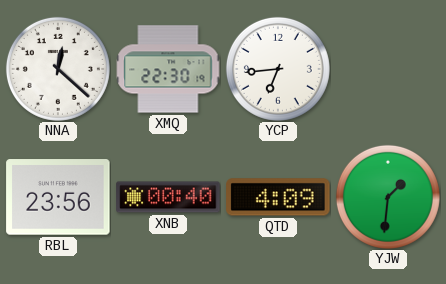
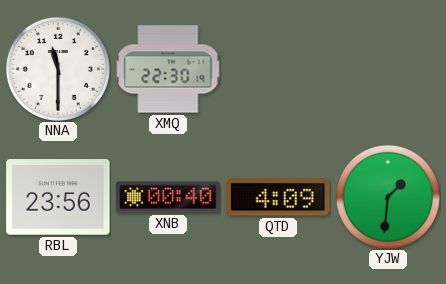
NNA: 12:22 -> 11:30 (58, 69)
YCP: 6:44 -> none (278, 69)
